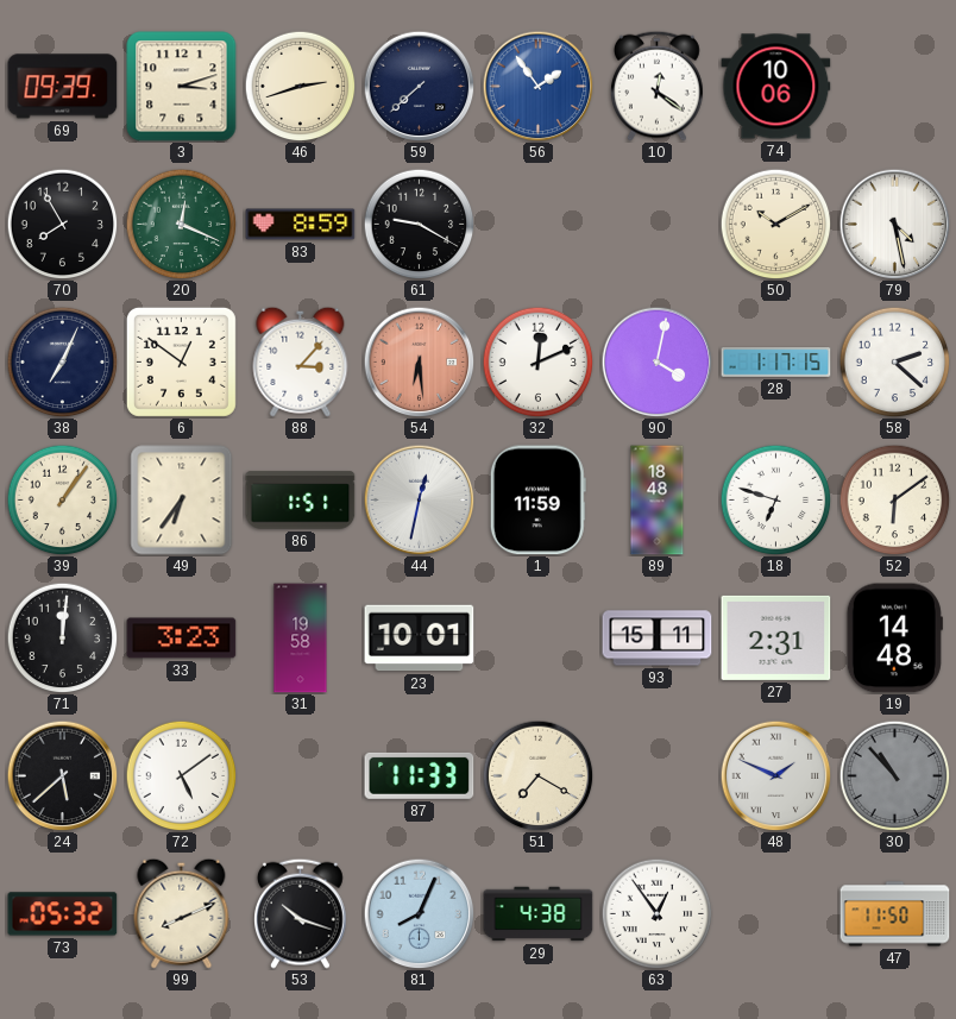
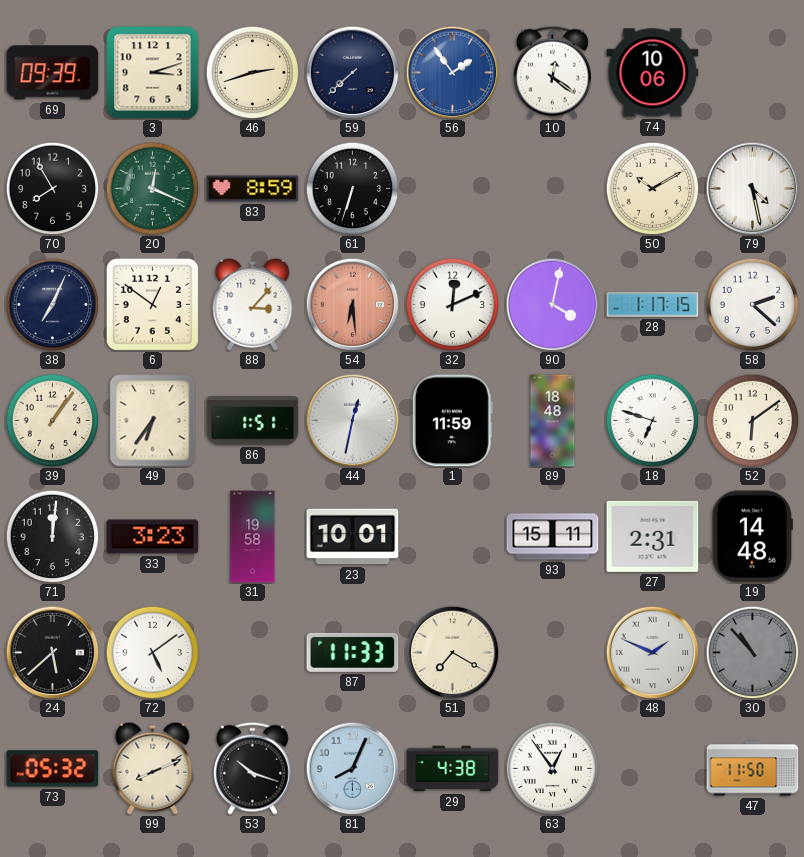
61: 9:20 -> 6:33 (352, 188)
